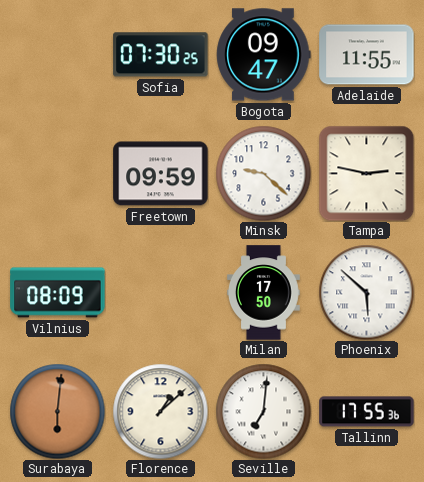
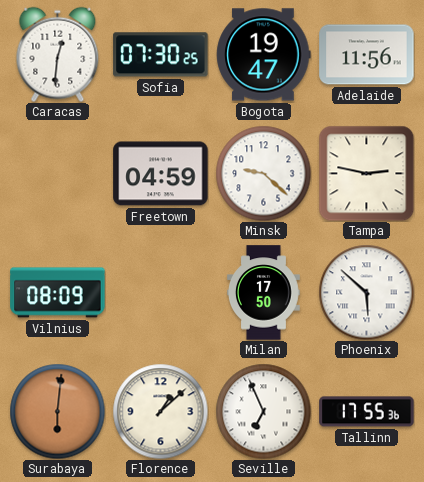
Caracas: none -> 12:31 (58, 54)
Bogota: 09:47 -> 19:47 (264, 55)
Adelaide: 11:55 -> 11:56 (367, 55)
Freetown: 09:59 -> 04:59 (161, 174)
Seville: 7:01 -> 6:56 (263, 411)
